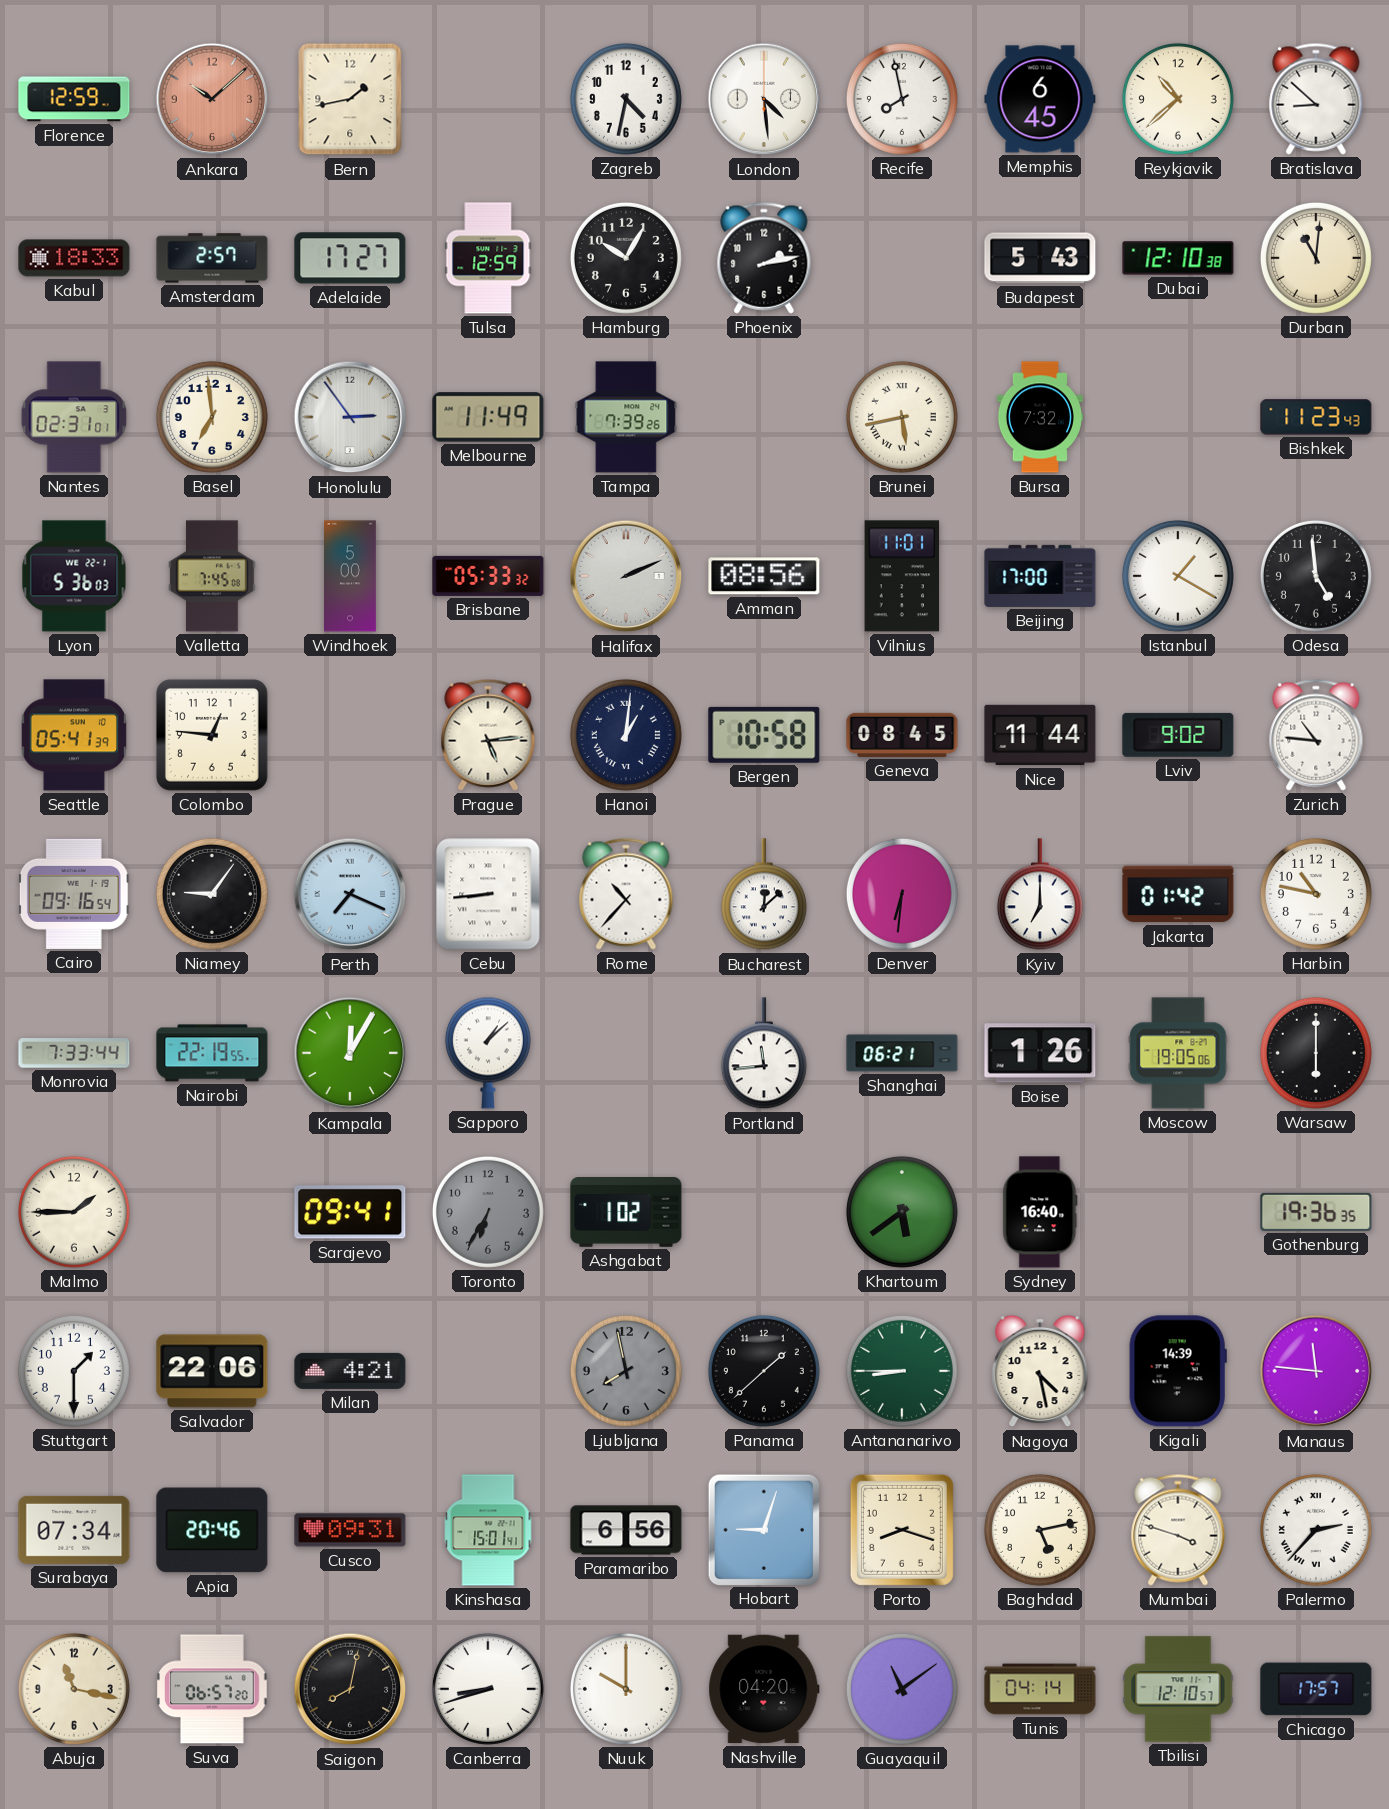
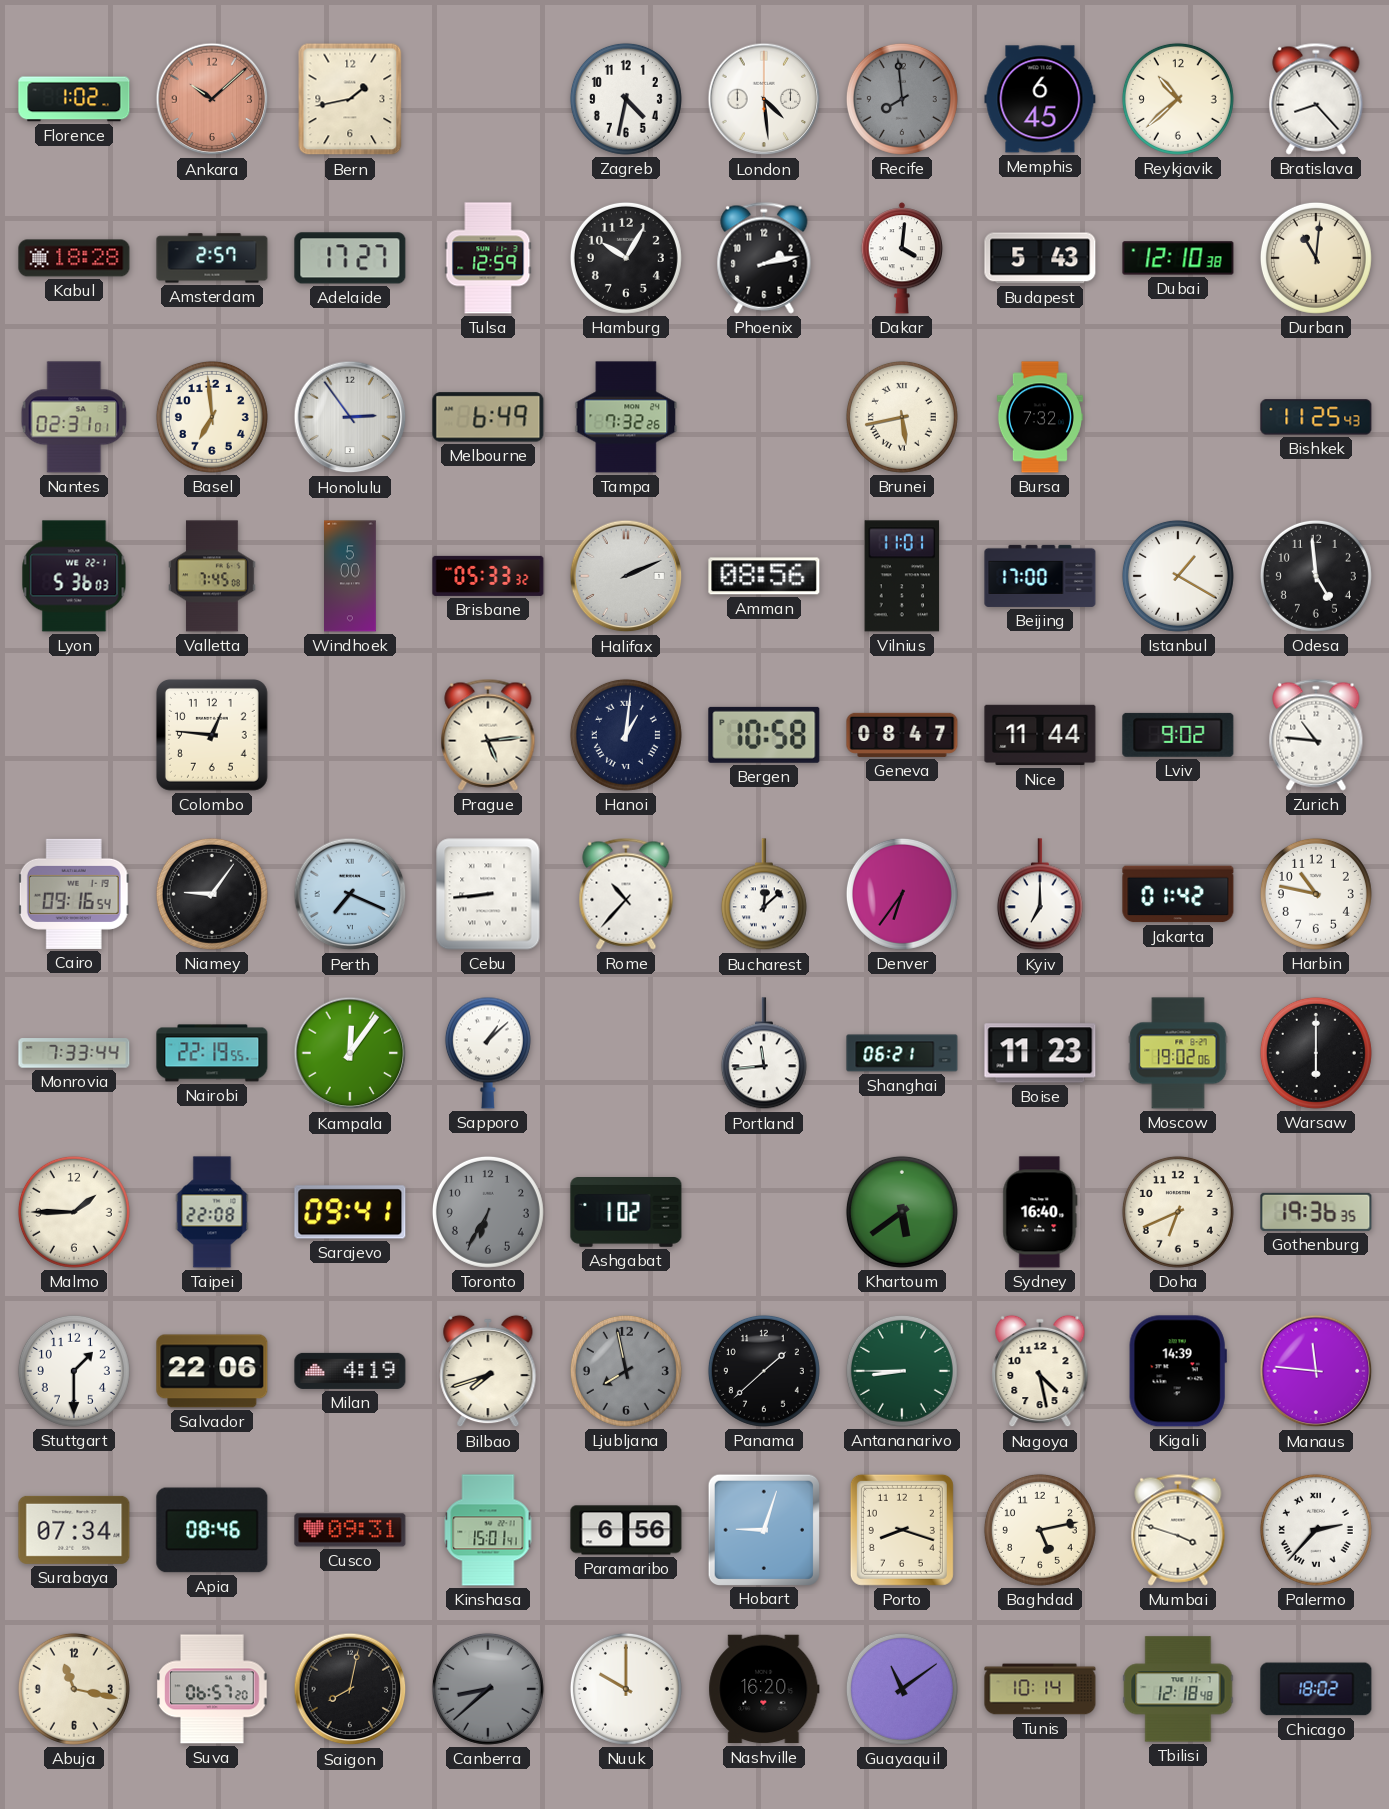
Florence: 12:59 -> 1:02 (74, 99)
Recife: 7:58 -> 7:59 (902, 99)
Recife dial: white -> grey (902, 99)
Bratislava: 8:52 -> 8:23 (1316, 99)
Kabul: 18:33 -> 18:28 (74, 258)
Dakar: none -> 4:01 (901, 258)
Melbourne: 11:49 -> 6:49 (488, 417)
Tampa: 7:39 -> 7:32 (626, 417)
Bishkek: 11:23 -> 11:25 (1316, 417)
Seattle: 05:41 -> none (74, 735)
Geneva: 08:45 -> 08:47 (902, 735)
Denver: 6:31 -> 6:36 (902, 894)
Kampala: 12:05 -> 12:06 (350, 1053)
Boise: 1:26 -> 11:23 (1040, 1053)
Moscow: 19:05 -> 19:02 (1178, 1053)
Taipei: none -> 22:08 (212, 1212)
Doha: none -> 6:41 (1178, 1212)
Milan: 4:21 -> 4:19 (350, 1371)
Bilbao: none -> 7:42 (488, 1371)
Apia: 20:46 -> 08:46 (212, 1530)
Canberra: 8:42 -> 8:38 (488, 1689)
Canberra dial: white -> grey (488, 1689)
Nashville: 04:20 -> 16:20 (764, 1689)
Tunis: 04:14 -> 10:14 (1040, 1689)
Tbilisi: 12:10 -> 12:18 (1178, 1689)
Chicago: 17:57 -> 18:02 (1316, 1689)
